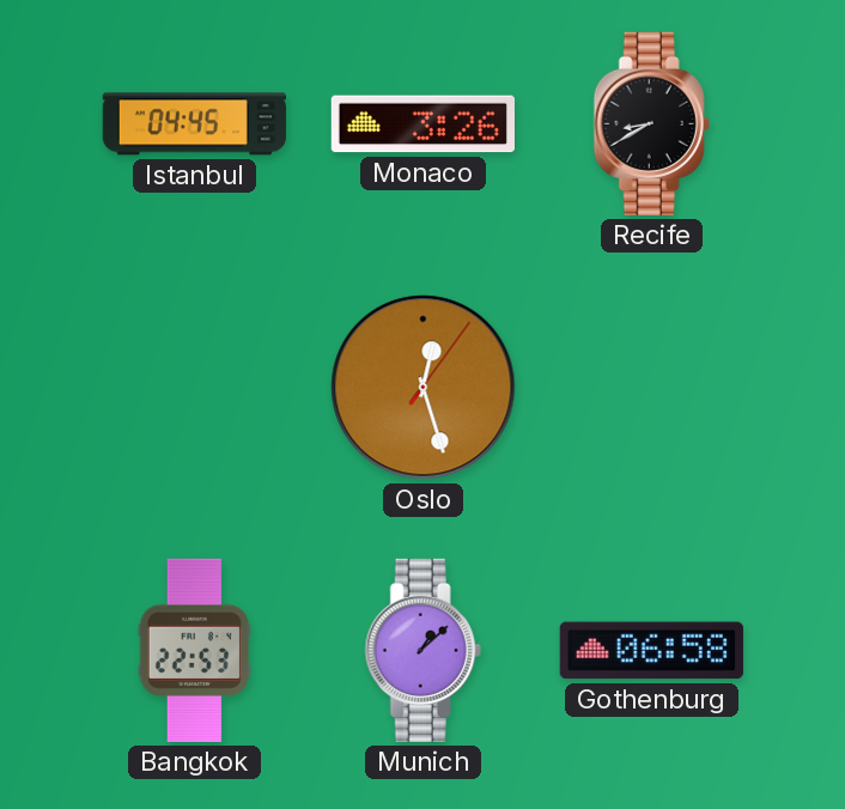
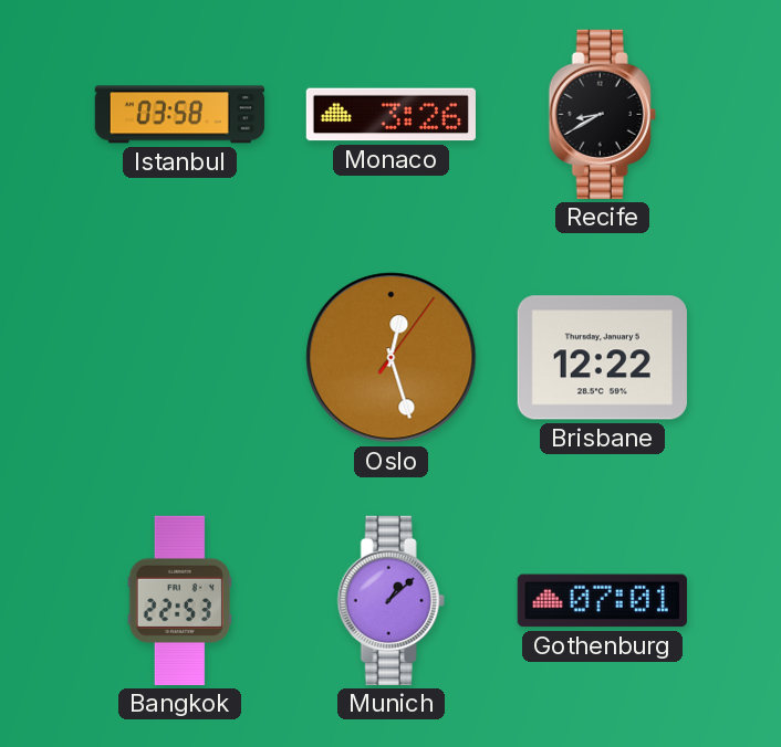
Istanbul: 04:45 -> 03:58 (179, 115)
Brisbane: none -> 12:22 (602, 358)
Gothenburg: 06:58 -> 07:01 (602, 601)
